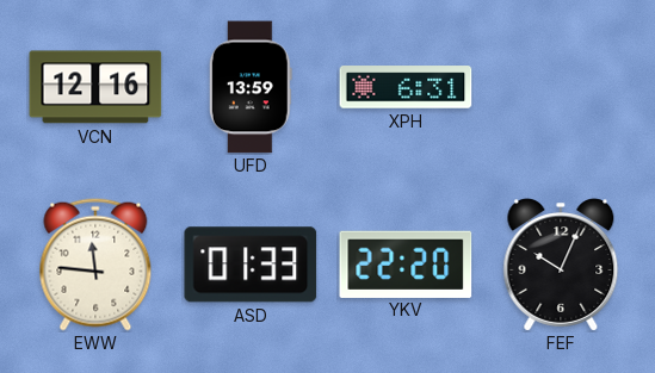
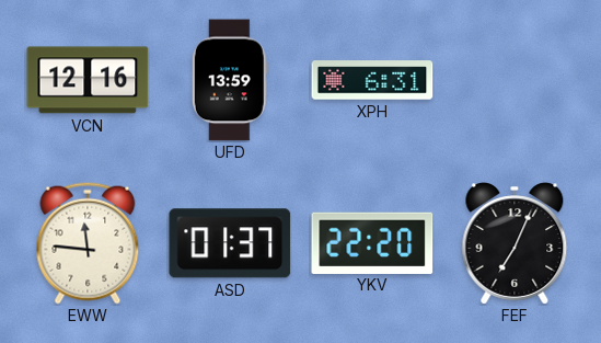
ASD: 01:33 -> 01:37 (230, 243)
FEF: 10:04 -> 7:04 (515, 243)
